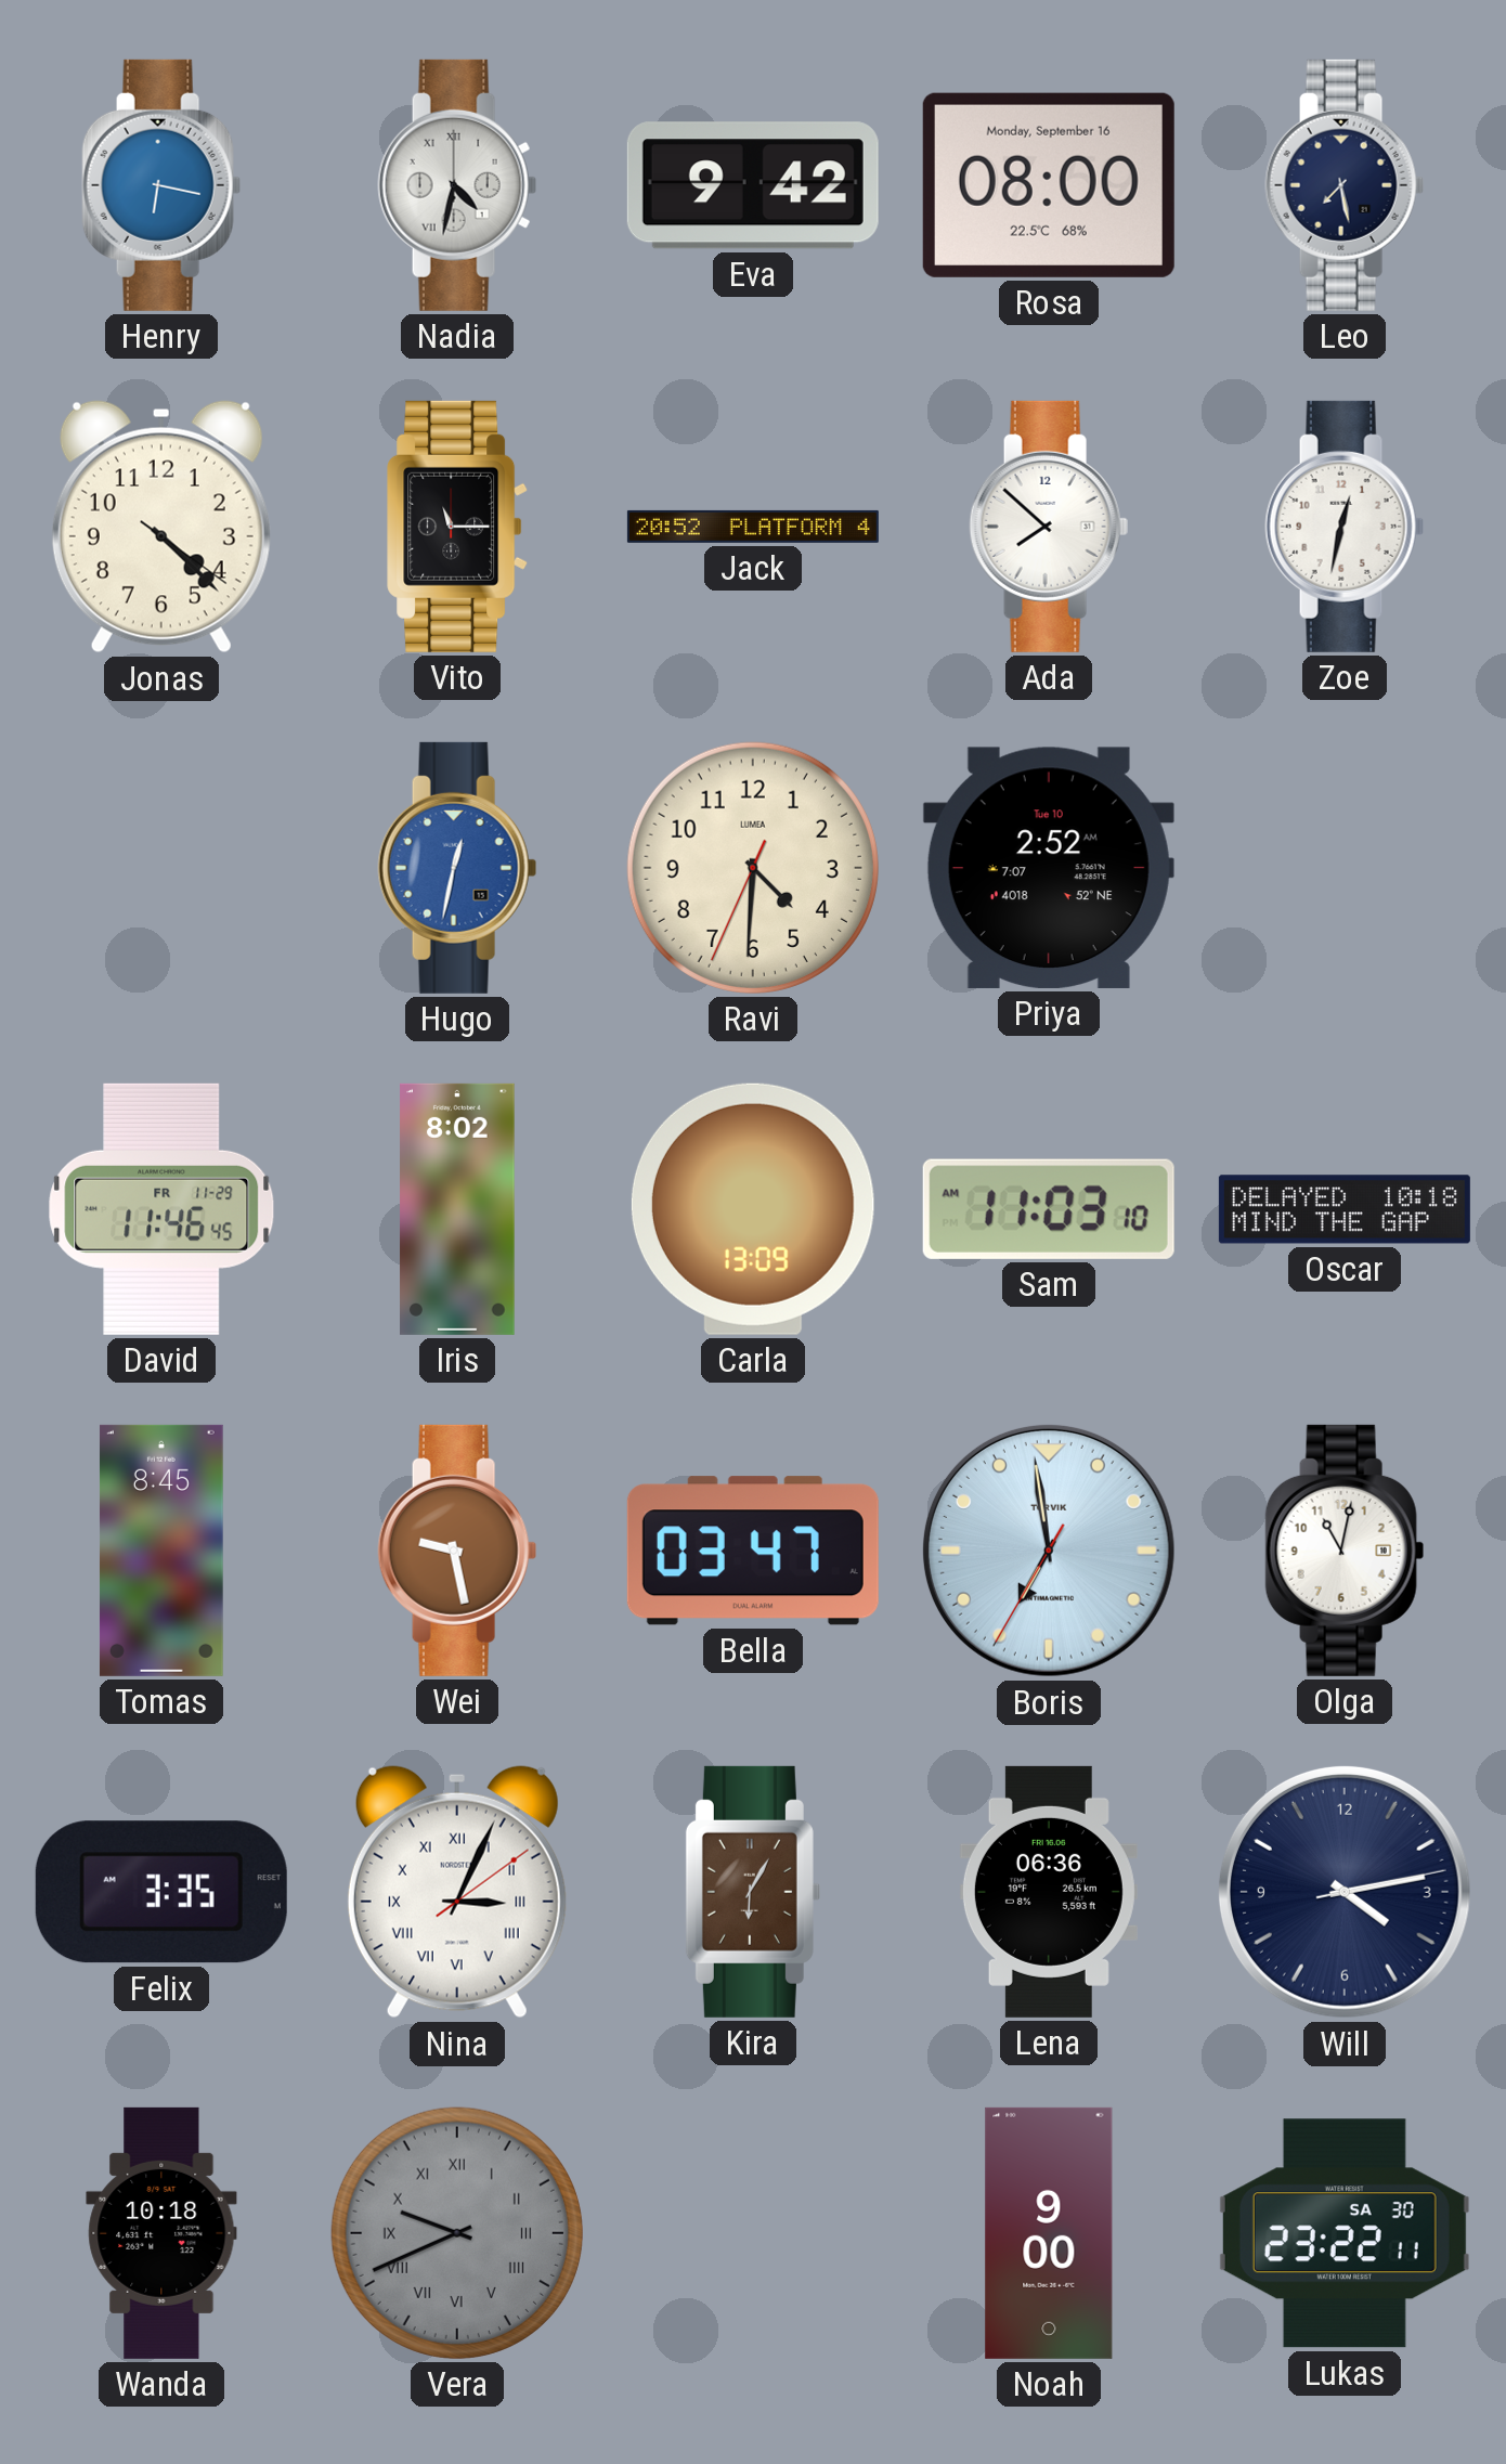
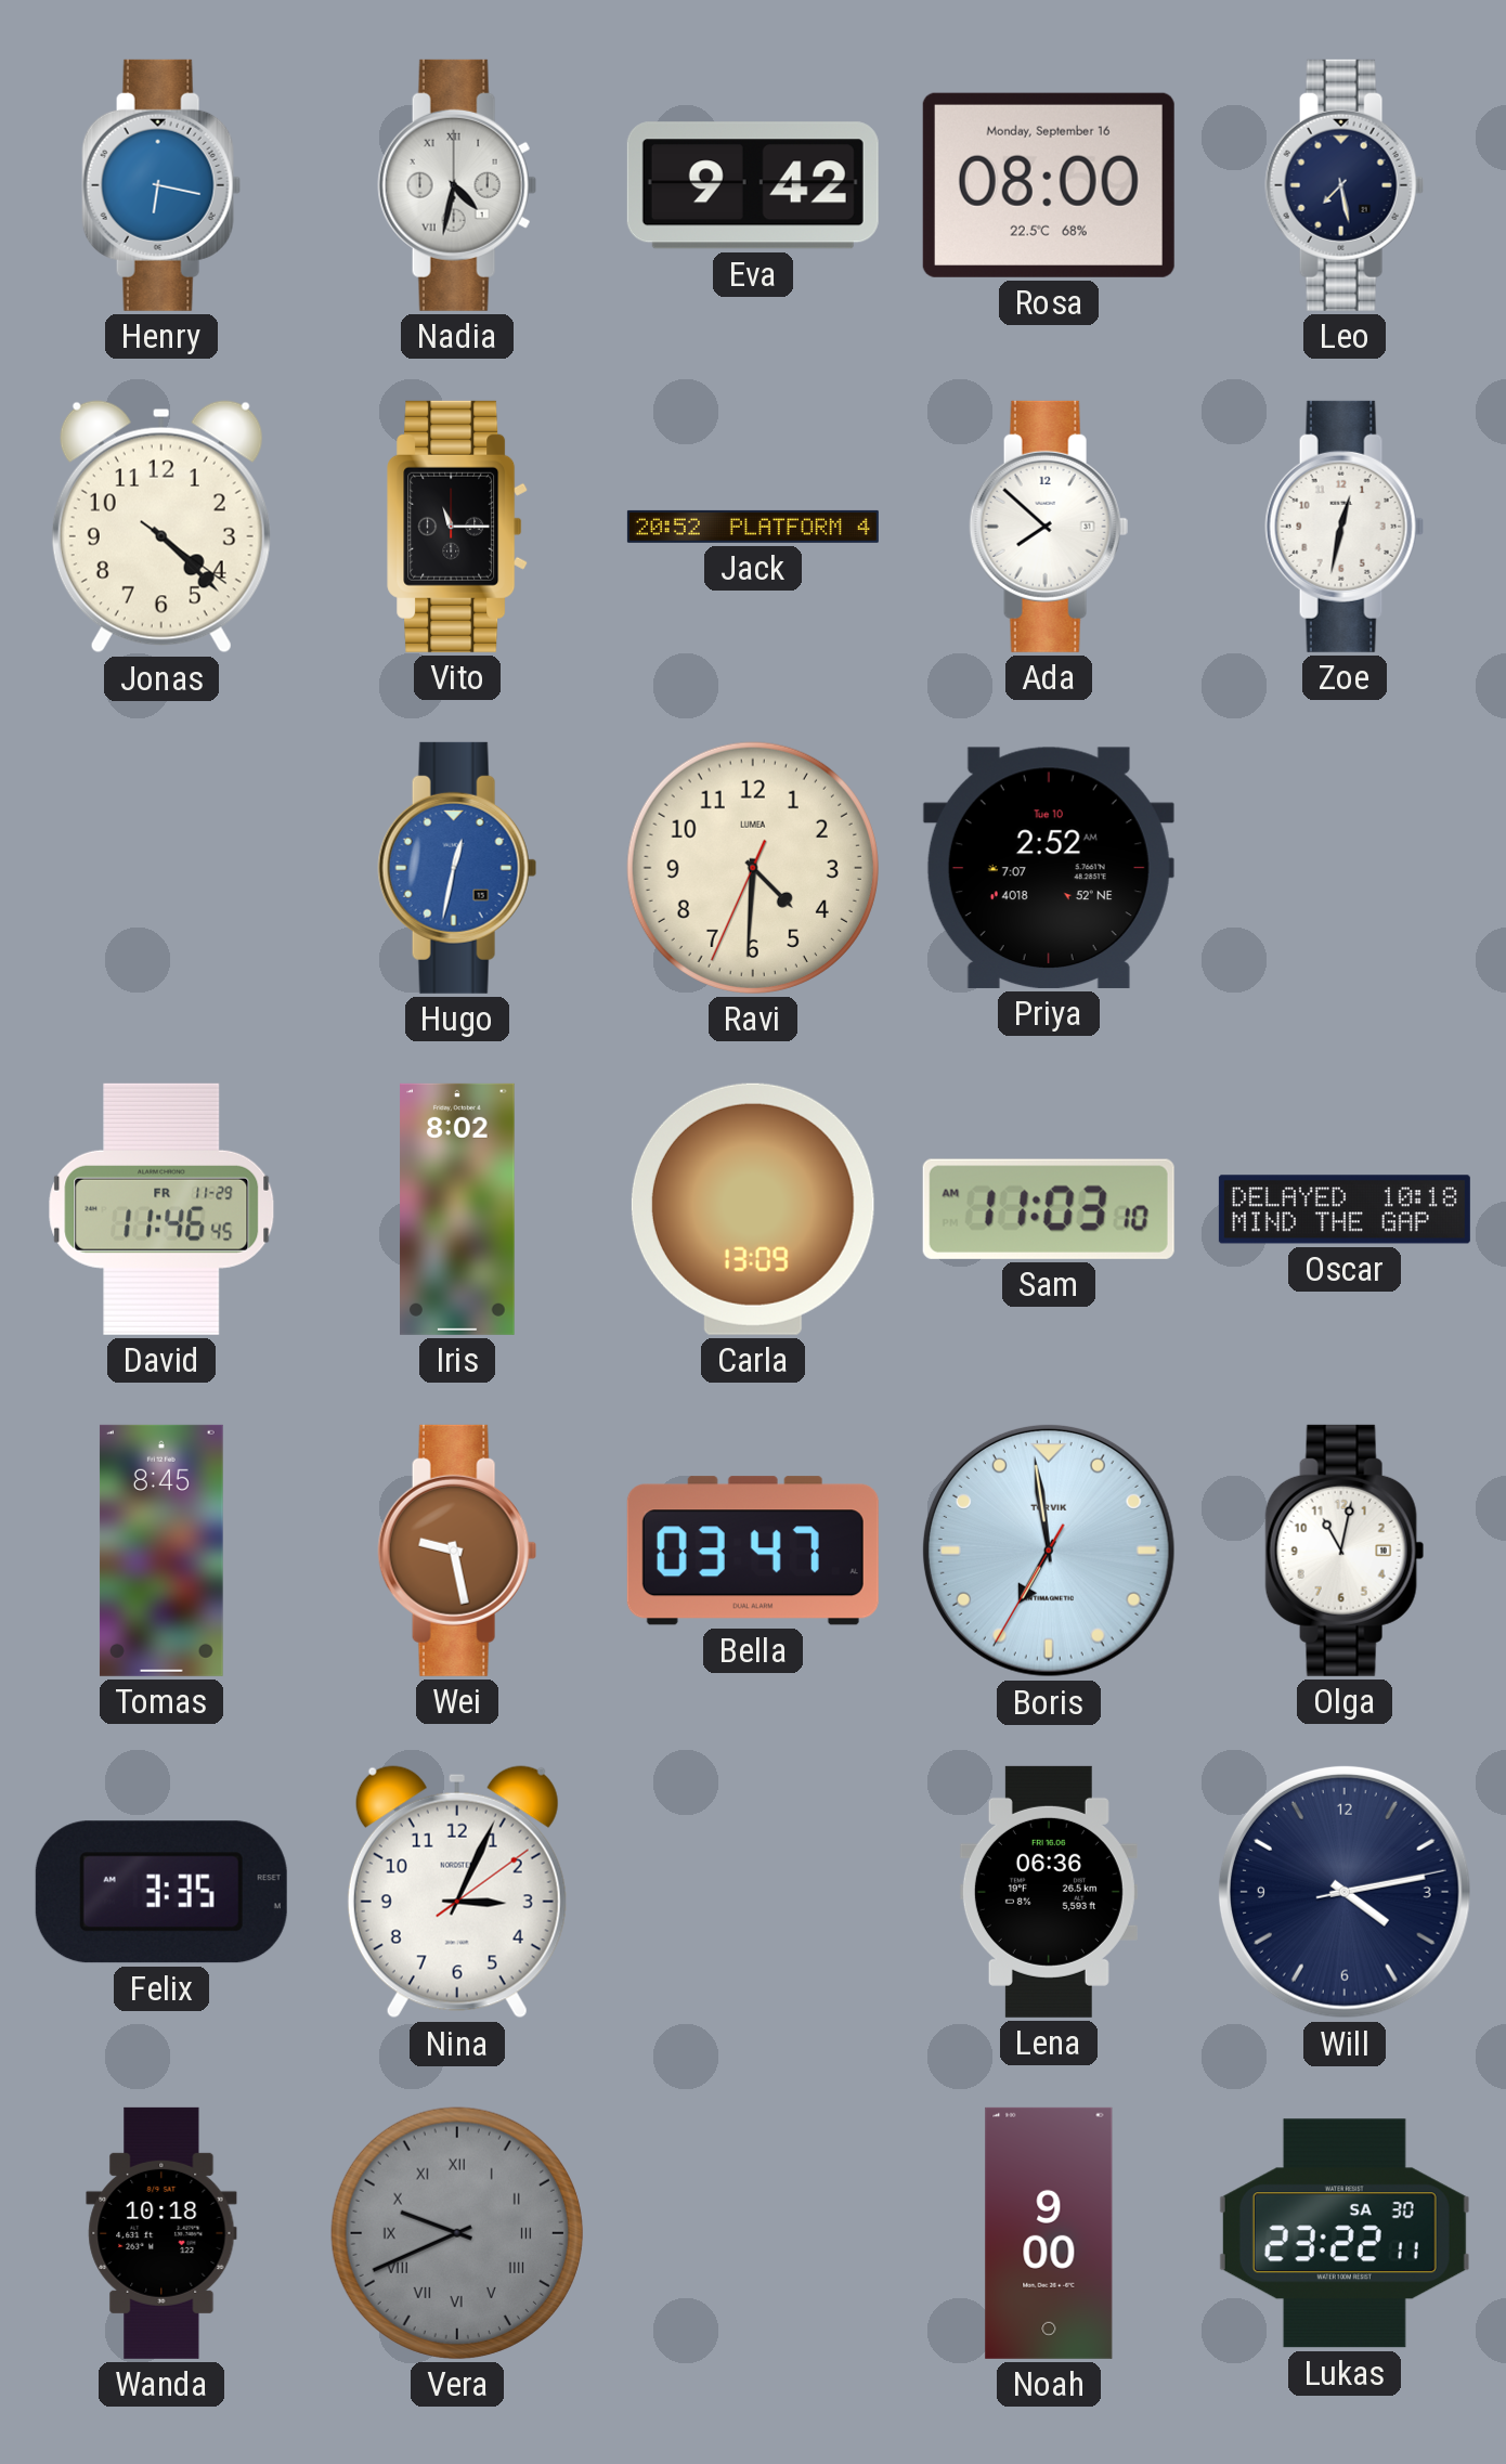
Nina numerals: Roman -> Arabic (457, 1892)
Kira: 6:05 -> none (753, 1892)
